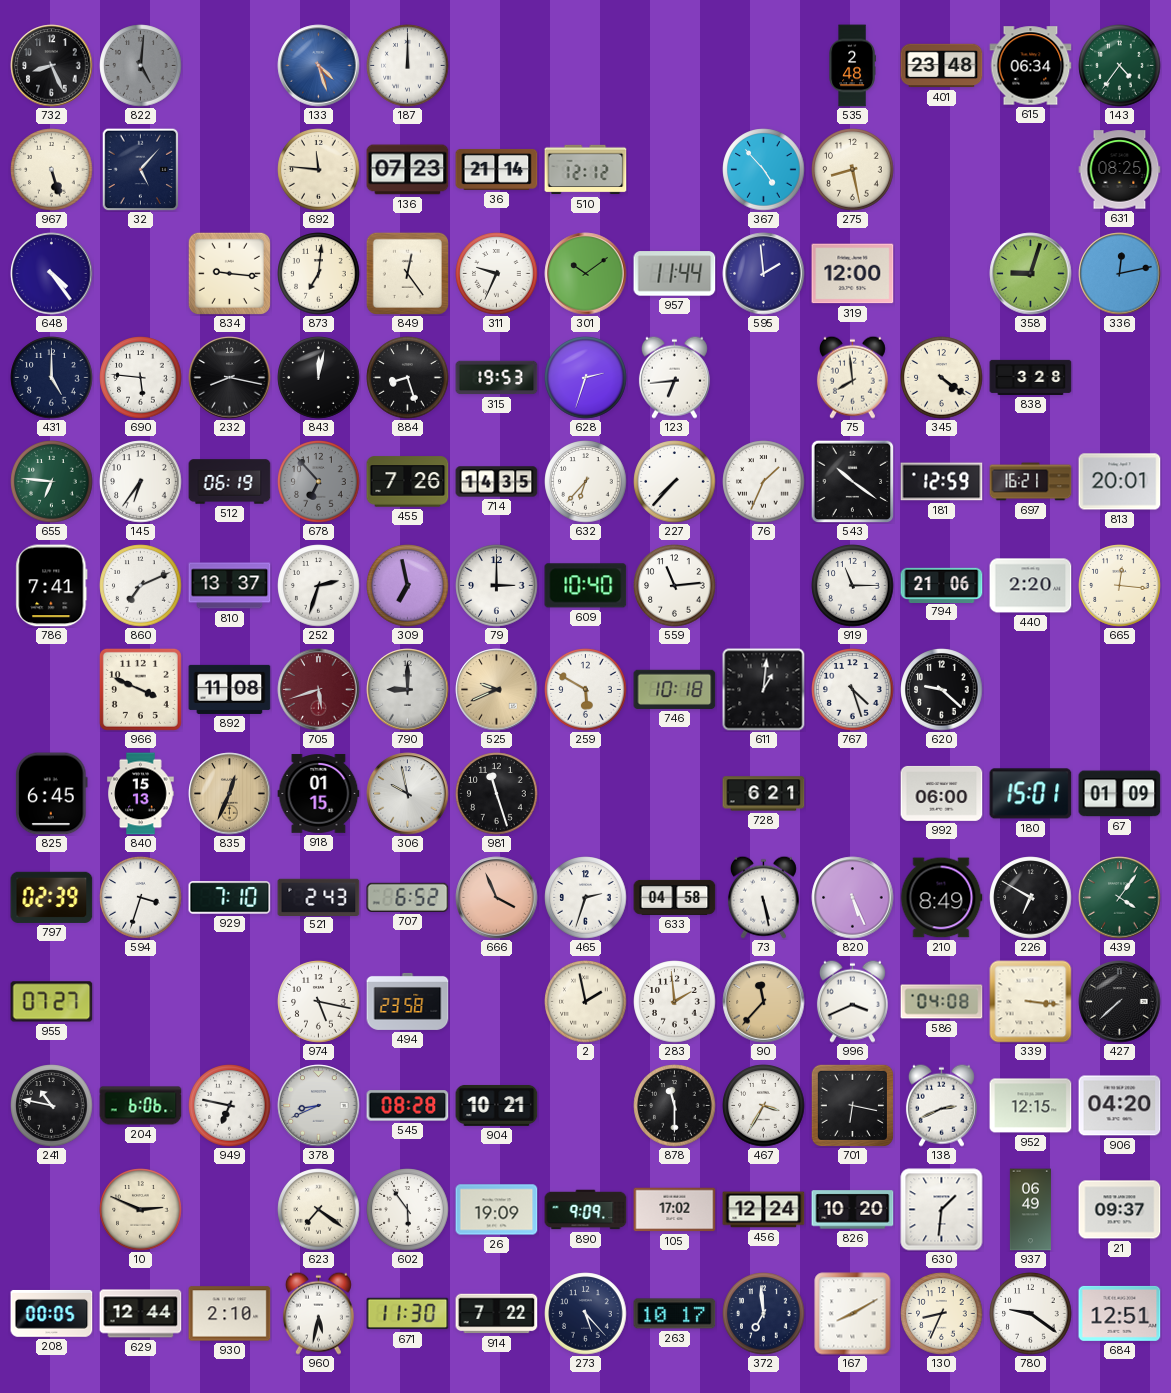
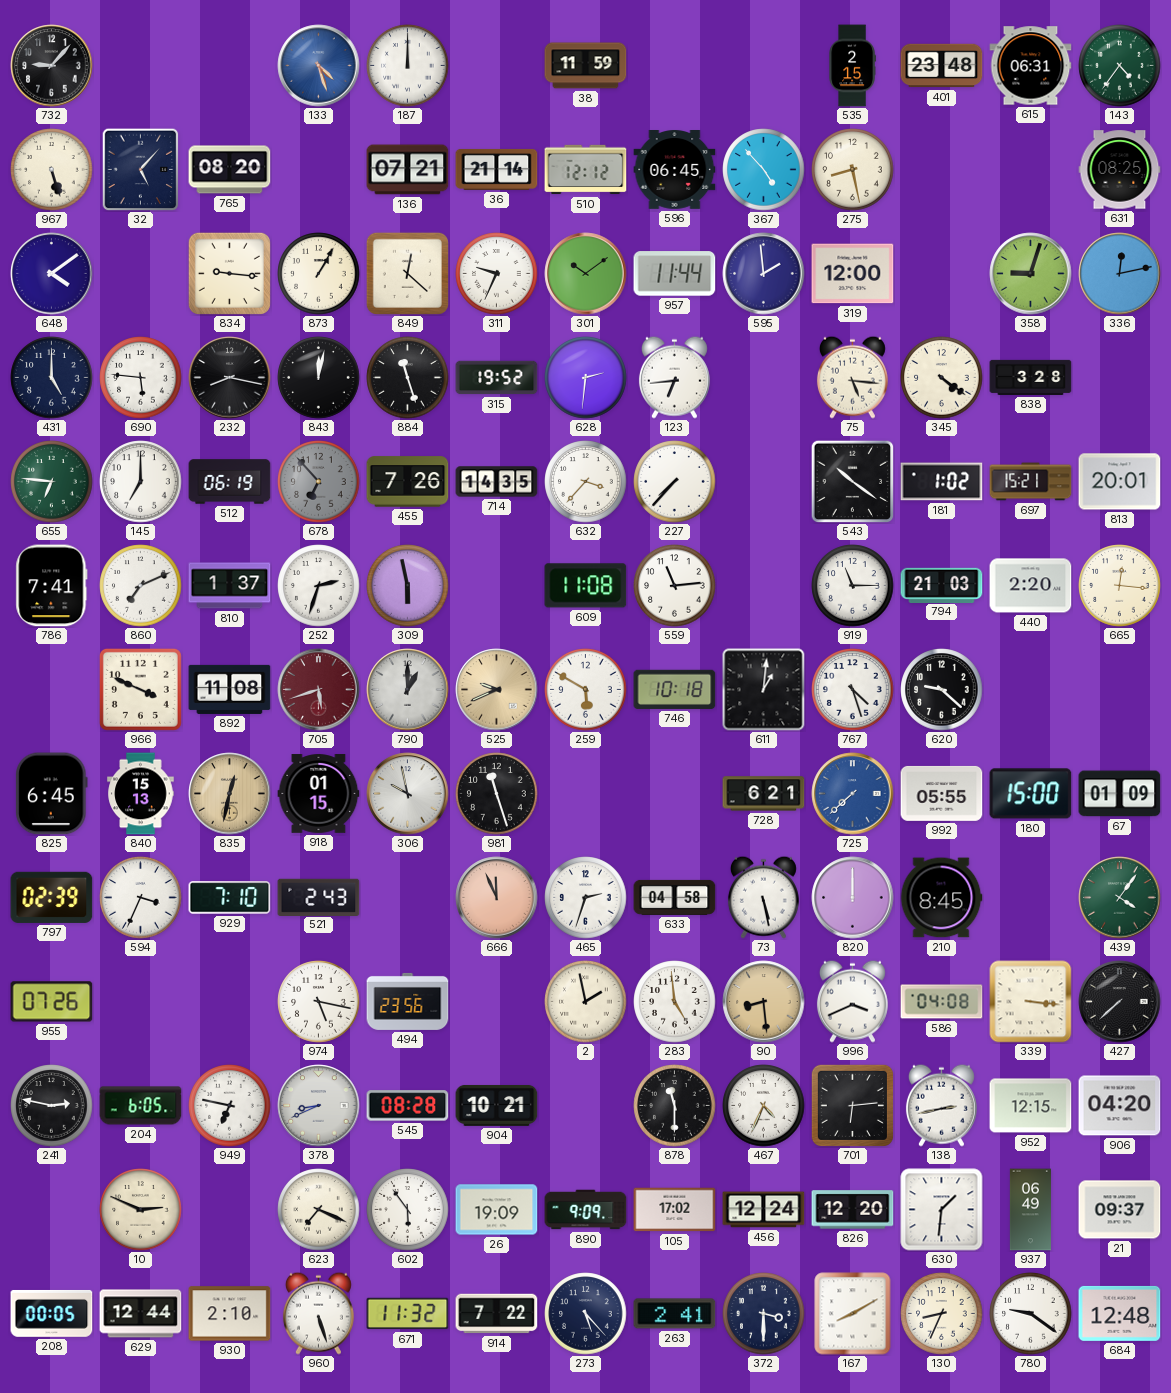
732: 8:26 -> 9:07 (52, 66)
822: 5:01 -> none (141, 66)
38: none -> 11:59 (586, 66)
535: 2:48 -> 2:15 (852, 66)
615: 06:34 -> 06:31 (1031, 66)
765: none -> 08:20 (230, 170)
692: 11:46 -> none (319, 170)
136: 07:23 -> 07:21 (408, 170)
596: none -> 06:45 (675, 170)
648: 4:24 -> 4:09 (52, 274)
873: 7:01 -> 1:05 (319, 274)
849: 12:24 -> 12:22 (407, 273)
884: 8:27 -> 11:27 (408, 378)
315: 19:53 -> 19:52 (497, 378)
628: 2:33 -> 2:31 (586, 378)
75: 7:59 -> 5:16 (852, 377)
145: 6:36 -> 7:00 (141, 482)
632: 6:37 -> 3:37 (586, 482)
76: 1:34 -> none (764, 482)
181: 12:59 -> 1:02 (942, 482)
697: 16:21 -> 15:21 (1031, 482)
810: 13:37 -> 1:37 (230, 586)
309: 6:58 -> 5:58 (408, 586)
79: 3:00 -> none (497, 586)
609: 10:40 -> 11:08 (586, 586)
794: 21:06 -> 21:03 (942, 585)
790: 9:00 -> 1:00 (408, 690)
835: 12:34 -> 12:32 (230, 794)
725: none -> 7:38 (853, 794)
992: 06:00 -> 05:55 (942, 793)
180: 15:01 -> 15:00 (1031, 794)
594: 3:33 -> 3:34 (141, 898)
707: 6:52 -> none (408, 897)
666: 3:56 -> 11:56 (497, 898)
820: 5:26 -> 12:00 (853, 898)
210: 8:49 -> 8:45 (941, 898)
226: 6:50 -> none (1031, 898)
955: 07:27 -> 07:26 (52, 1002)
494: 23:58 -> 23:56 (408, 1001)
283: 1:59 -> 4:59 (675, 1002)
90: 11:37 -> 8:29 (764, 1002)
241: 10:47 -> 2:47 (52, 1106)
204: 6:06 -> 6:05 (141, 1106)
467: 3:35 -> 4:34 (764, 1106)
701: 6:17 -> 6:14 (852, 1105)
138: 2:41 -> 2:43 (941, 1105)
623: 7:21 -> 7:19 (319, 1210)
826: 10:20 -> 12:20 (853, 1210)
960: 5:32 -> 5:27 (318, 1313)
671: 11:30 -> 11:32 (408, 1314)
263: 10:17 -> 2:41 (675, 1314)
372: 6:59 -> 3:30 (764, 1314)
684: 12:51 -> 12:48 (1120, 1313)
